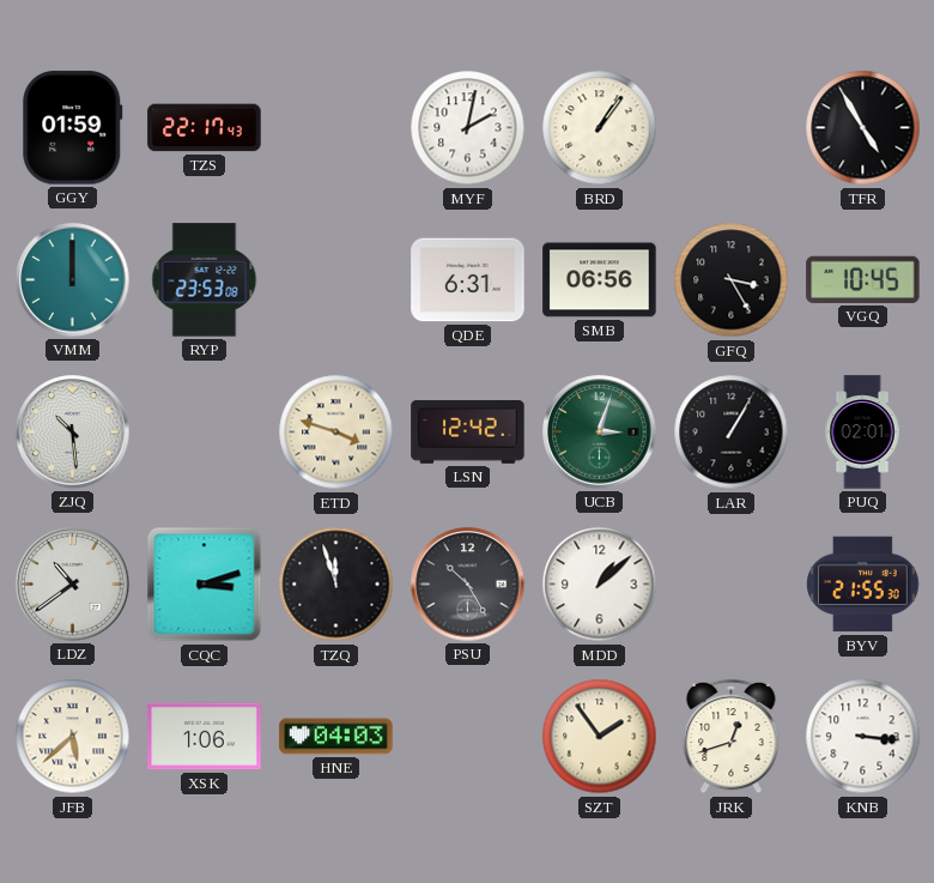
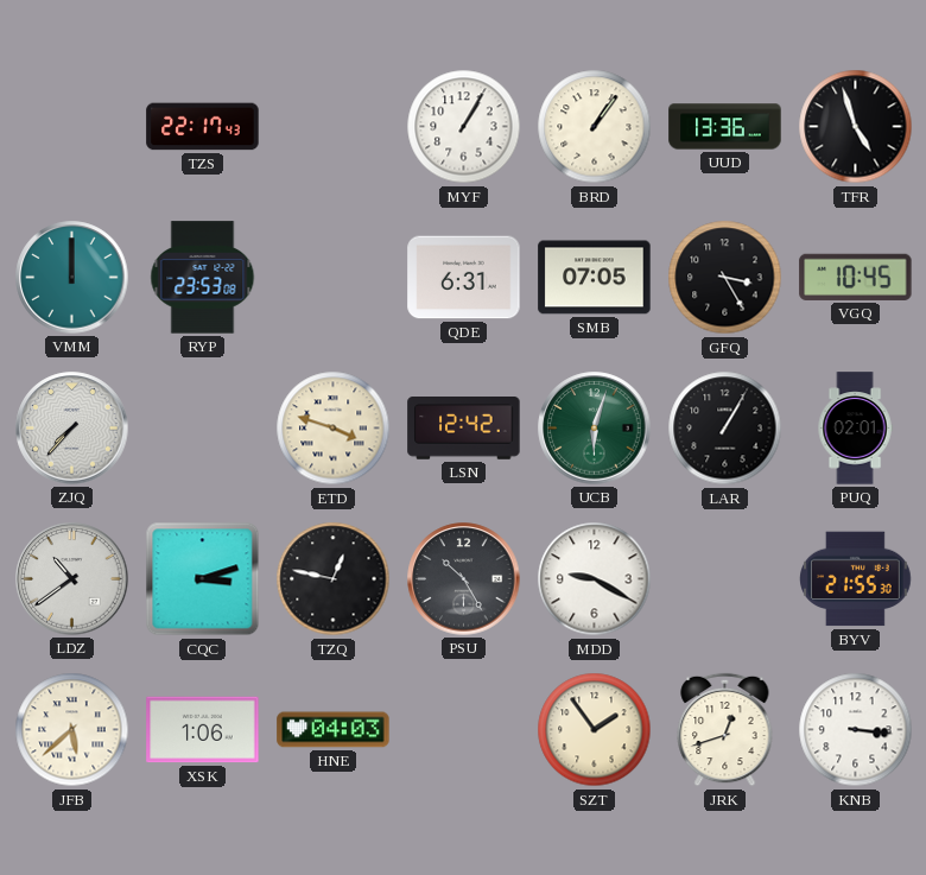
GGY: 01:59 -> none (73, 128)
MYF: 2:02 -> 1:05 (464, 127)
UUD: none -> 13:36 (725, 127)
TFR: 4:55 -> 4:57 (856, 127)
SMB: 06:56 -> 07:05 (595, 278)
ZJQ: 10:29 -> 7:37 (72, 429)
UCB: 3:03 -> 6:03 (595, 429)
TZQ: 11:57 -> 12:47 (334, 579)
MDD: 1:08 -> 9:20 (595, 579)
